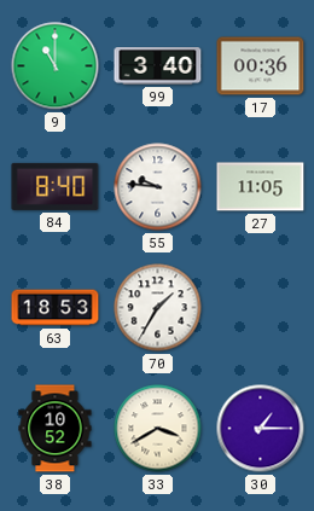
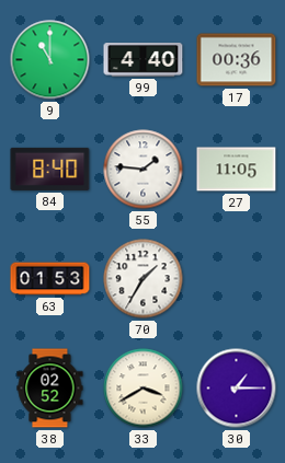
99: 3:40 -> 4:40 (144, 60)
55: 9:46 -> 1:46 (144, 170)
63: 18:53 -> 01:53 (50, 279)
38: 10:52 -> 02:52 (50, 389)
